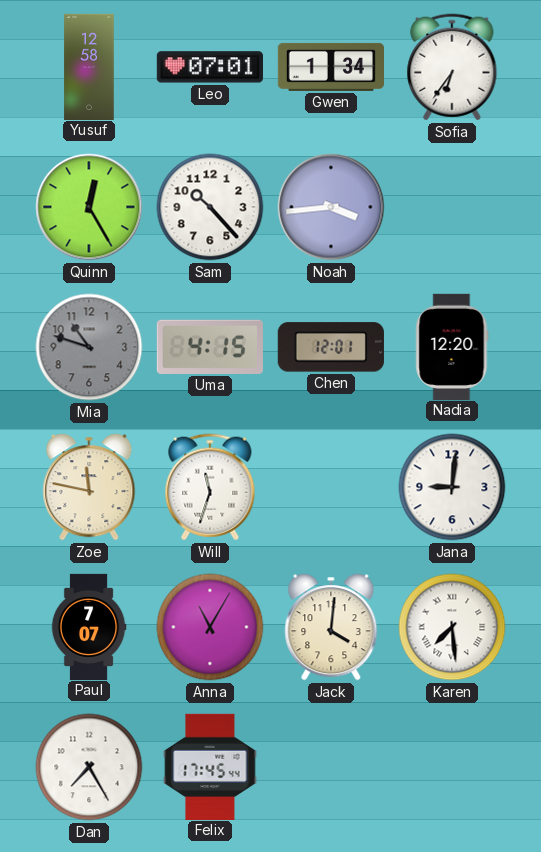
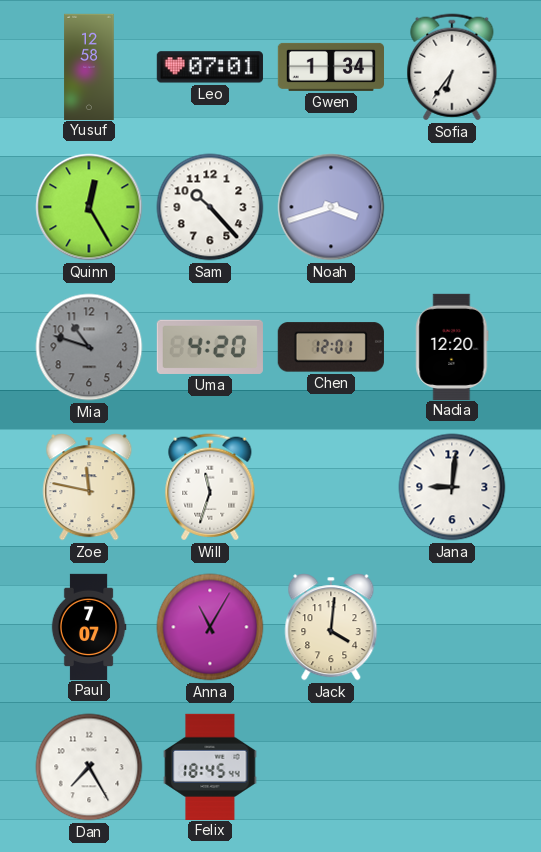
Noah: 3:44 -> 3:42 (331, 207)
Uma: 4:15 -> 4:20 (210, 347)
Karen: 7:29 -> none (452, 627)
Felix: 17:45 -> 18:45 (210, 766)
